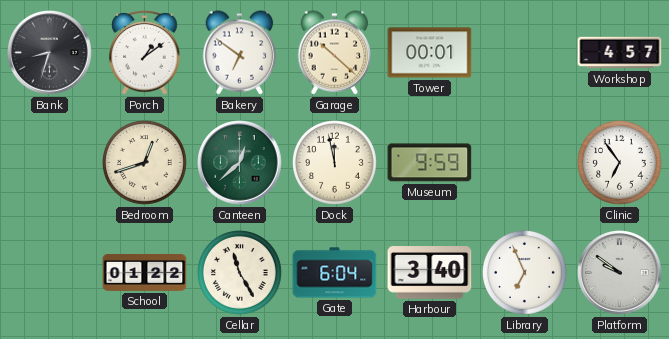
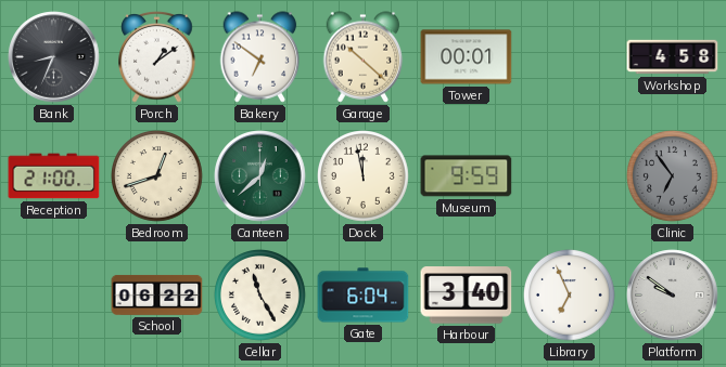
Bank: 8:33 -> 8:34 (54, 57)
Workshop: 4:57 -> 4:58 (673, 57)
Reception: none -> 21:00 (54, 176)
Clinic dial: white -> grey (673, 176)
School: 01:22 -> 06:22 (157, 294)
